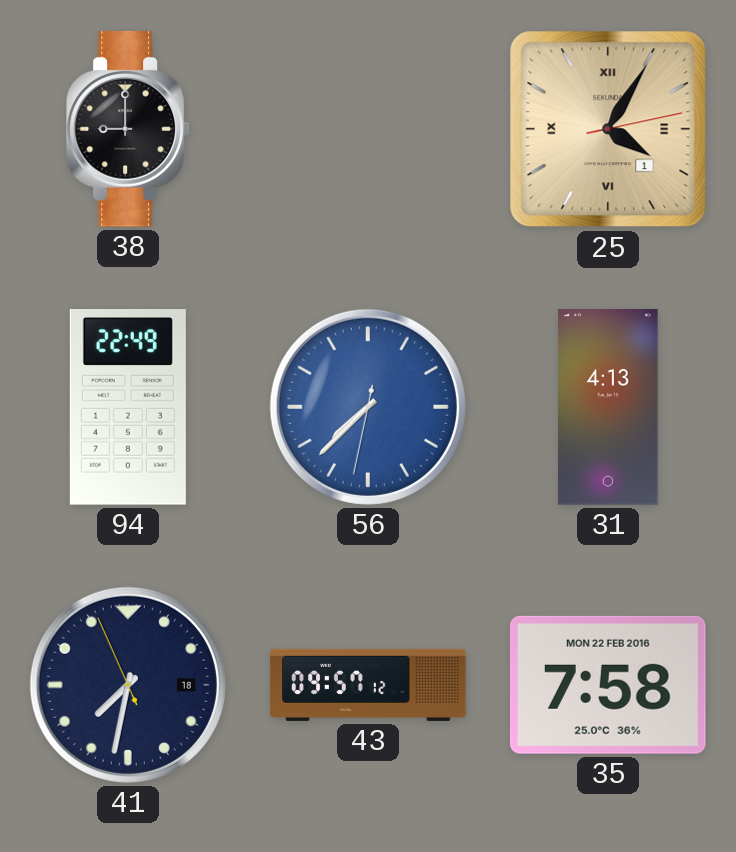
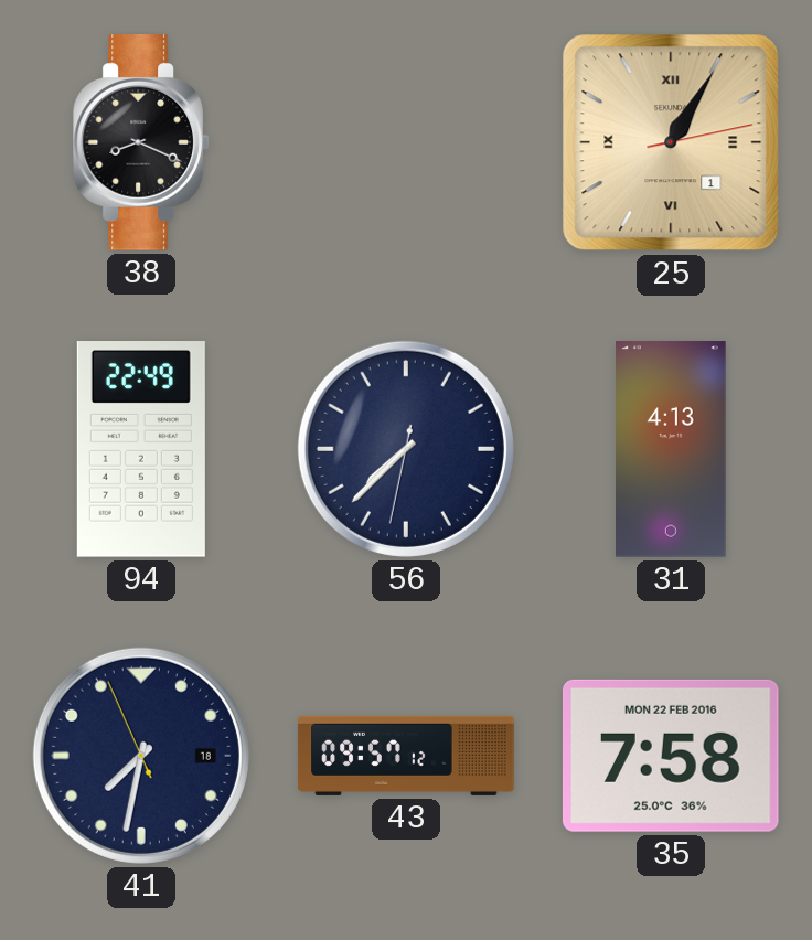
38: 9:00 -> 8:19 (141, 143)
25: 4:05 -> 1:05 (671, 142)
56 dial: blue -> navy (406, 449)
